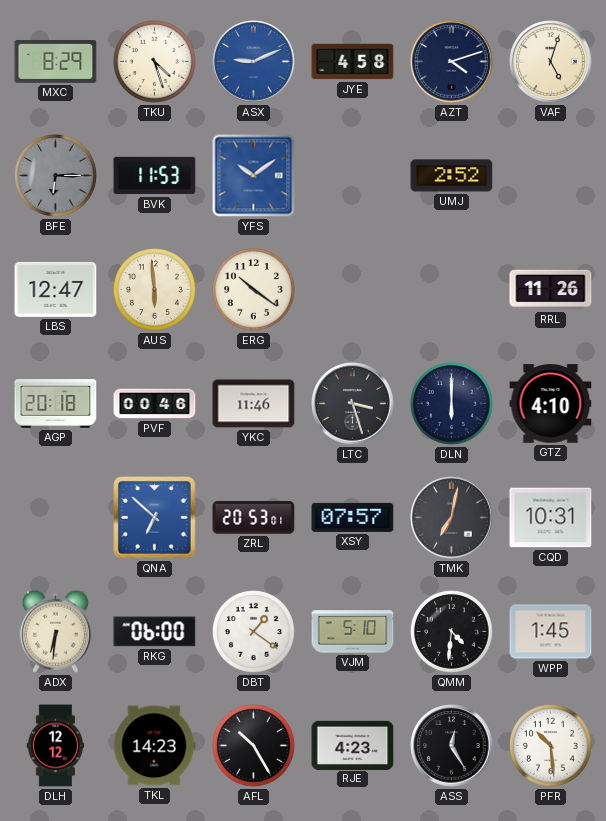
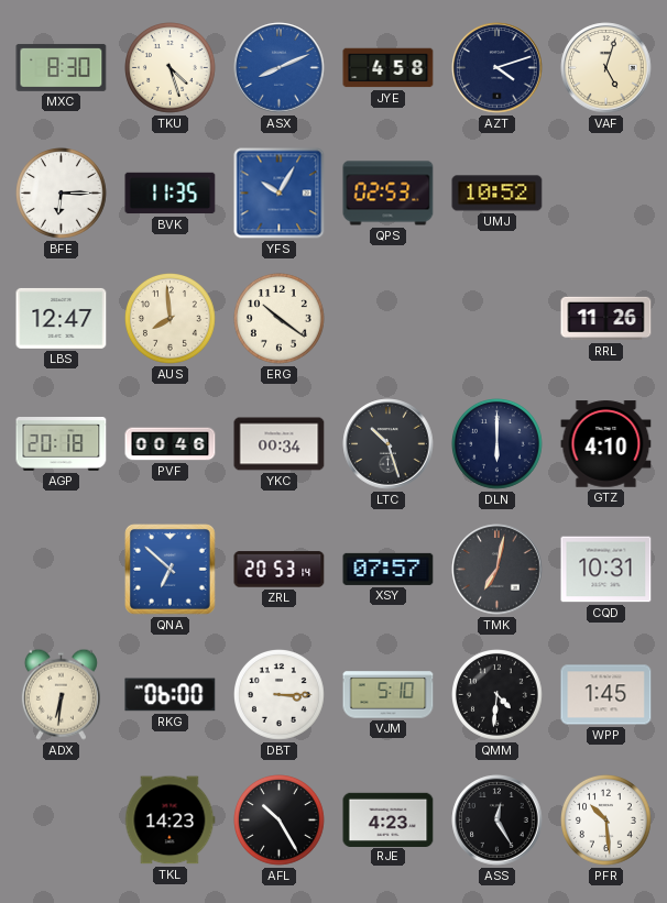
MXC: 8:29 -> 8:30 (62, 67)
ASX: 9:11 -> 8:11 (280, 68)
BFE dial: grey -> white (62, 194)
BVK: 11:53 -> 11:35 (171, 194)
YFS: 10:09 -> 10:05 (280, 194)
QPS: none -> 02:53 (389, 194)
UMJ: 2:52 -> 10:52 (497, 194)
AUS: 5:59 -> 7:59 (171, 319)
YKC: 11:46 -> 00:34 (280, 444)
LTC: 3:27 -> 10:27 (389, 444)
ZRL: 20:53:01 -> 20:53:14 (280, 570)
DBT: 1:21 -> 3:15 (280, 695)
DLH: 12:12 -> none (56, 746)
